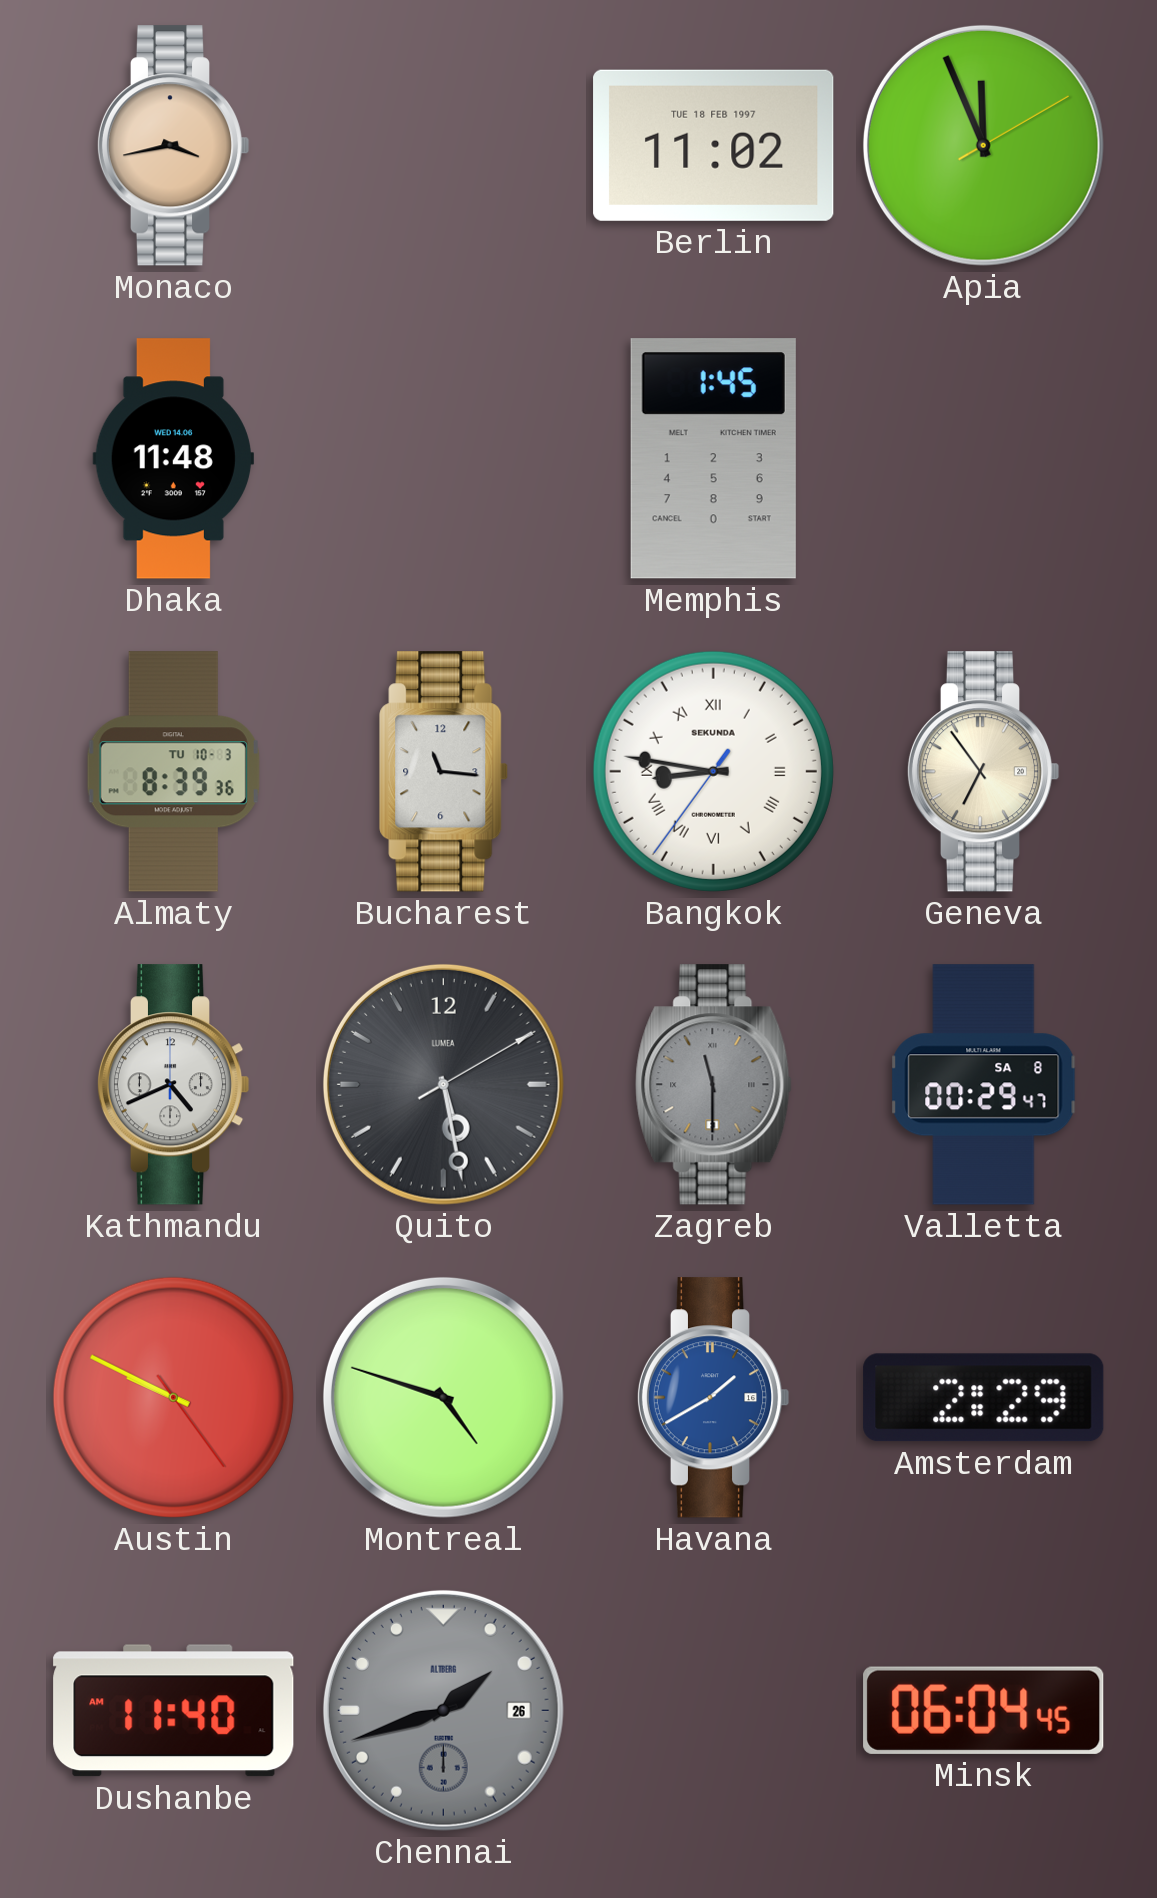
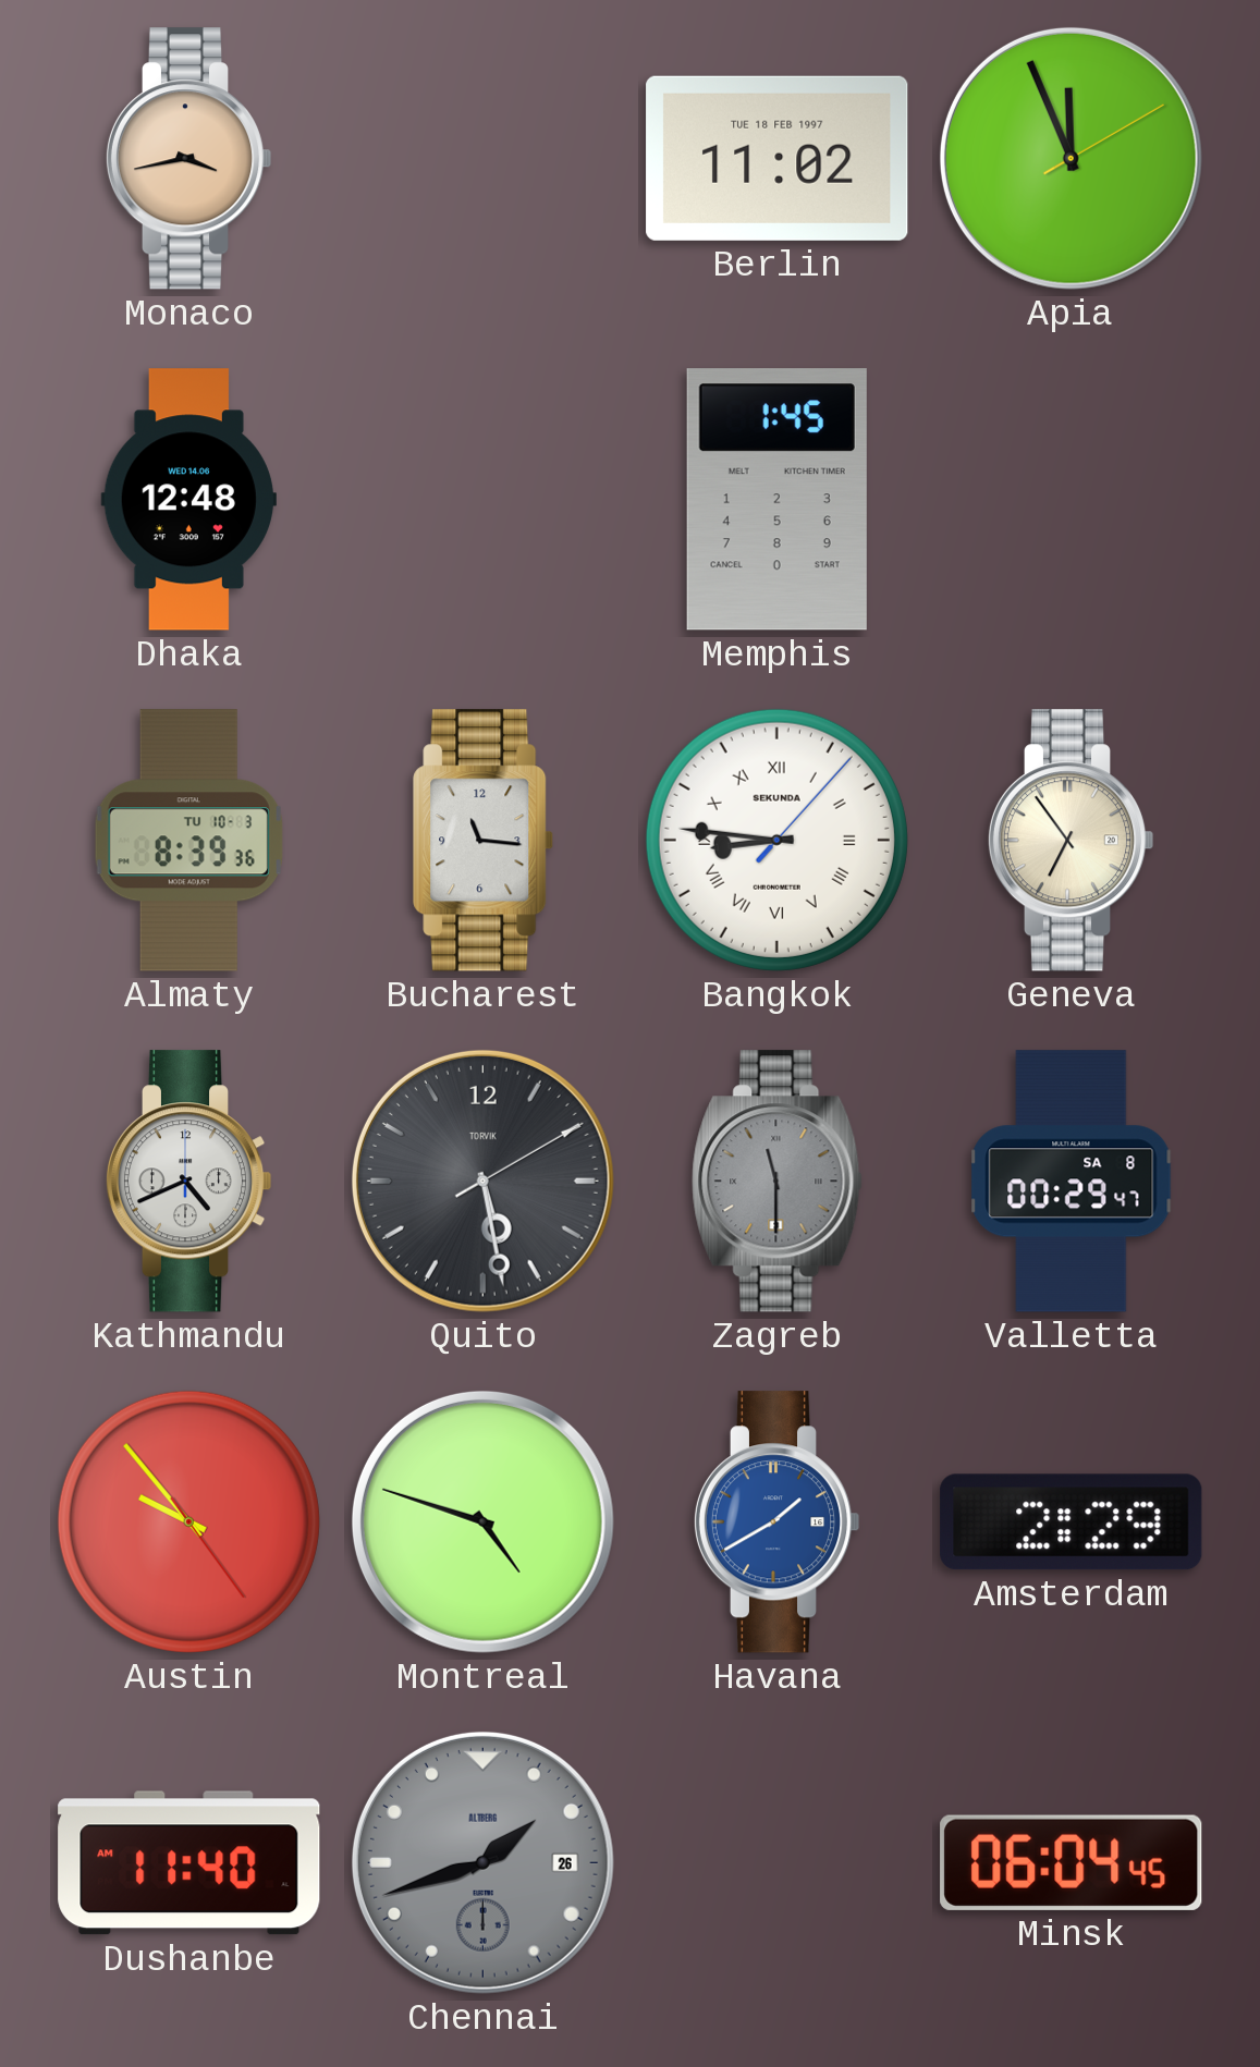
Dhaka: 11:48 -> 12:48 (188, 500)
Bangkok: 8:46:36 -> 8:46:07 (776, 840)
Quito brand: LUMEA -> TORVIK (482, 1181)
Austin: 9:49 -> 9:53 (188, 1521)
